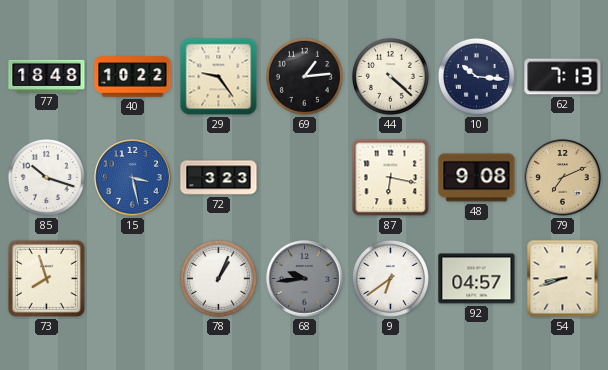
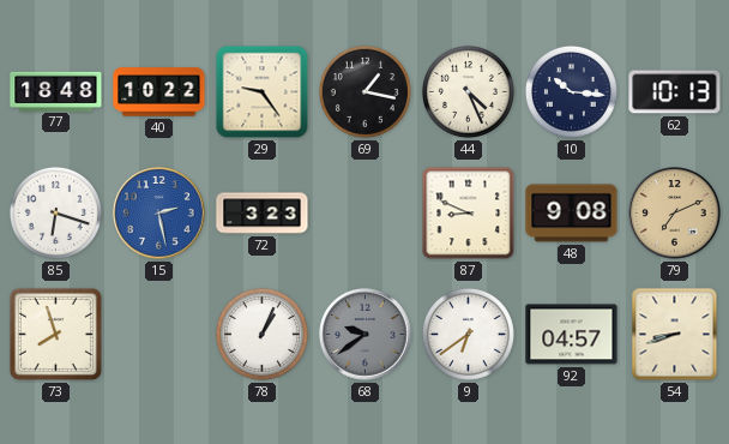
69: 1:14 -> 1:17 (365, 91)
44: 4:22 -> 4:26 (468, 91)
62: 7:13 -> 10:13 (675, 92)
85: 10:18 -> 6:18 (55, 212)
15: 3:28 -> 2:28 (159, 214)
87: 6:17 -> 8:49 (469, 214)
68: 9:44 -> 9:39 (366, 335)
